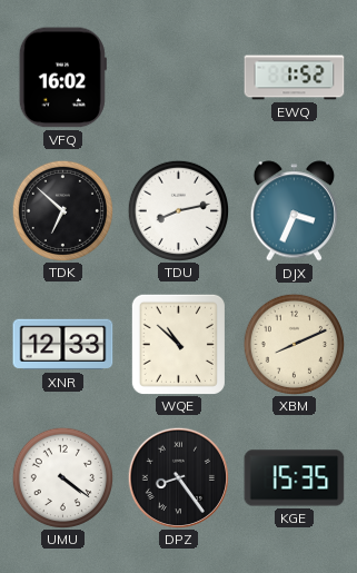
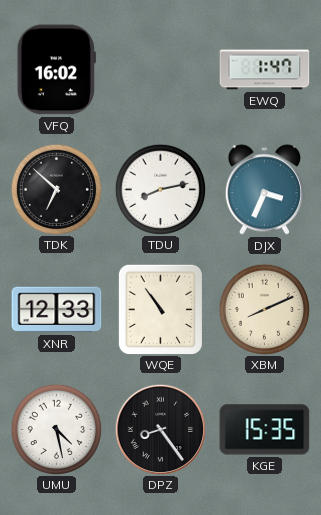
EWQ: 1:52 -> 1:47 (265, 70)
WQE: 10:52 -> 10:54 (160, 309)
UMU: 4:21 -> 4:28 (56, 429)
